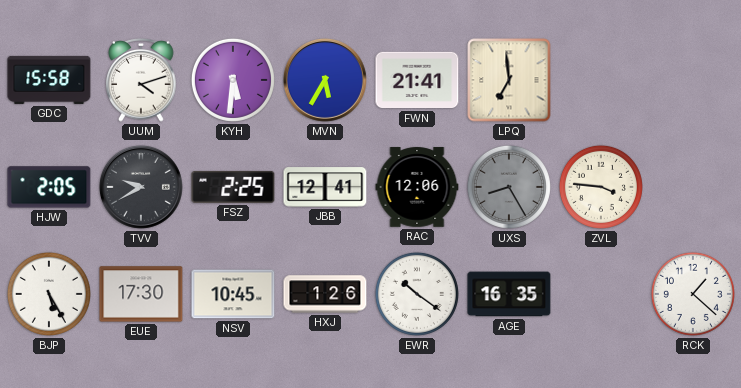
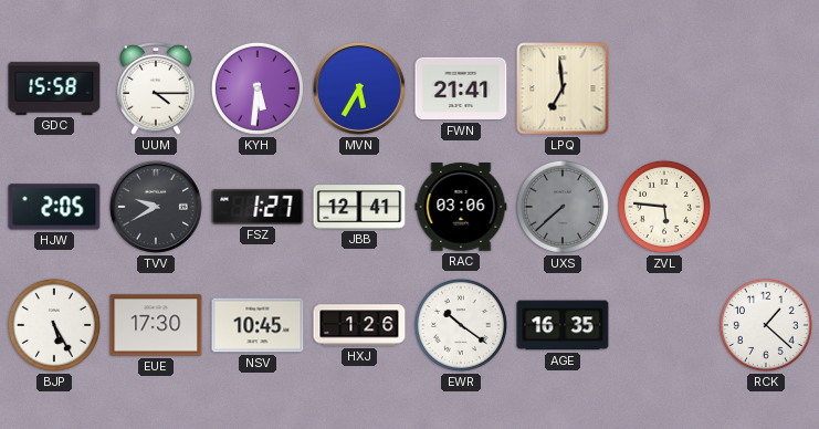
UUM: 4:12 -> 4:15 (156, 90)
FSZ: 2:25 -> 1:27 (258, 207)
RAC: 12:06 -> 03:06 (461, 207)
UXS: 8:25 -> 7:38 (563, 207)
ZVL: 3:46 -> 5:46 (664, 207)
